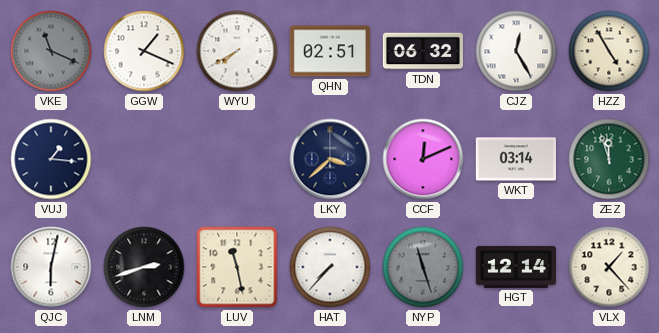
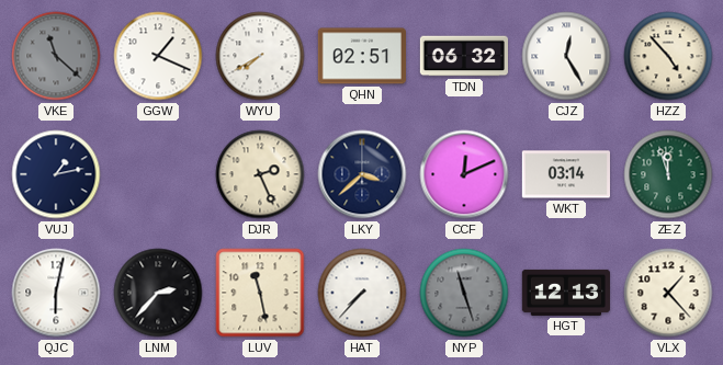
VKE: 11:19 -> 11:22 (56, 56)
HZZ: 4:55 -> 4:53 (668, 56)
VUJ: 1:16 -> 1:13 (56, 174)
DJR: none -> 2:26 (260, 174)
LNM: 2:42 -> 2:37 (158, 293)
HGT: 12:14 -> 12:13 (565, 293)
